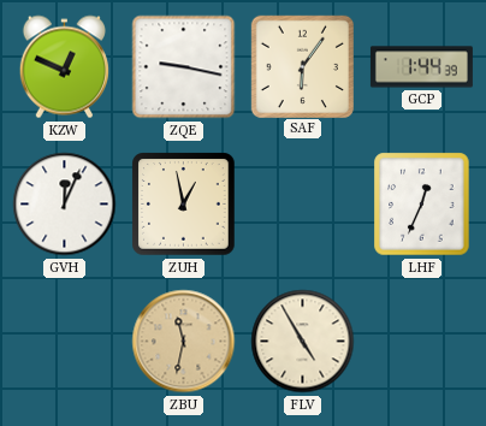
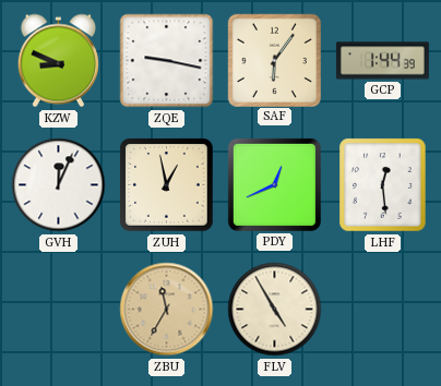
KZW: 12:49 -> 8:49 (58, 61)
PDY: none -> 12:41 (274, 184)
LHF: 12:34 -> 12:29 (383, 185)
ZBU: 11:32 -> 11:35 (167, 310)
